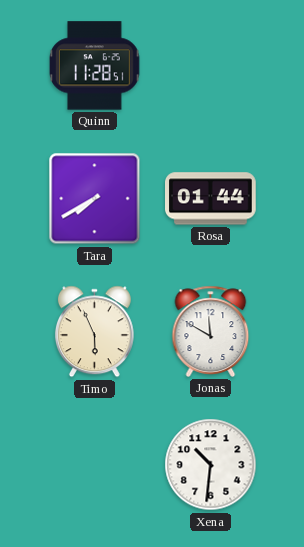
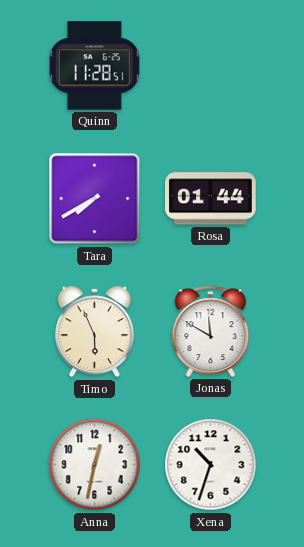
Anna: none -> 12:32 (95, 465)
Xena: 10:31 -> 10:33 (211, 465)
